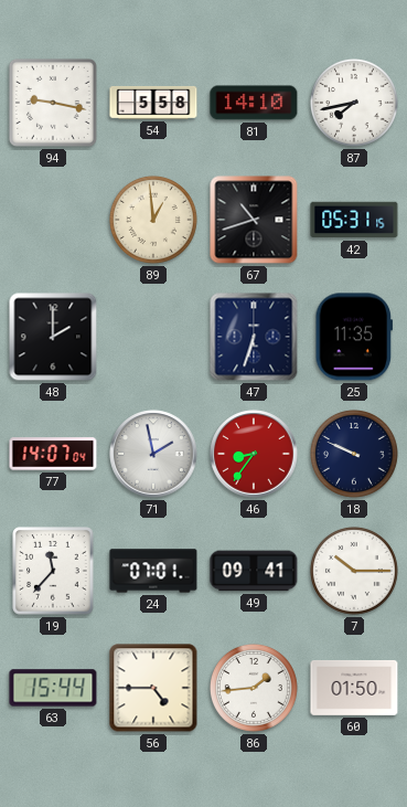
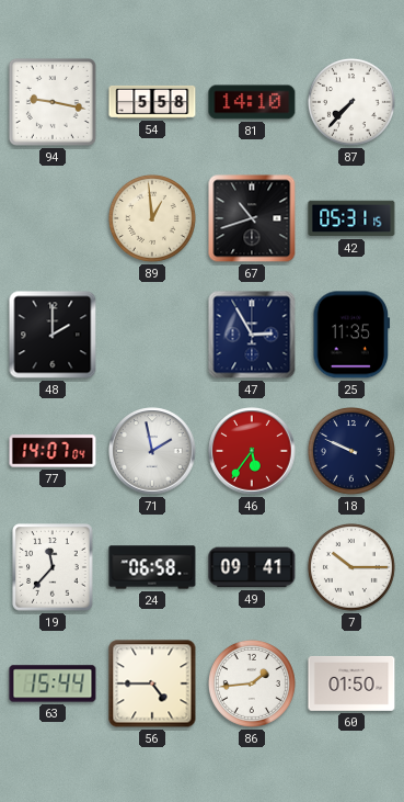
87: 7:43 -> 7:37 (351, 102)
47: 6:33 -> 2:55 (252, 335)
46: 8:36 -> 5:36 (252, 451)
24: 07:01 -> 06:58 (152, 567)
